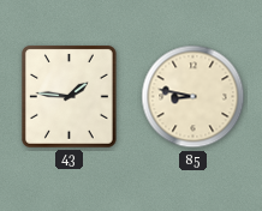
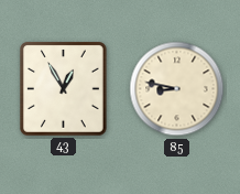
43: 1:46 -> 12:55 (64, 89)
